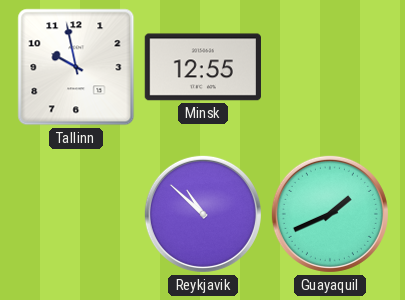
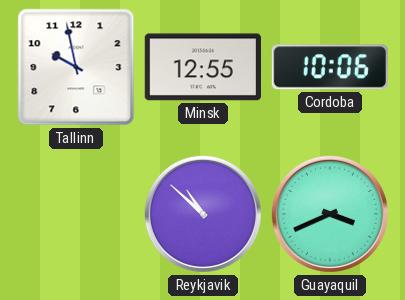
Cordoba: none -> 10:06 (330, 67)
Guayaquil: 1:41 -> 3:41 (330, 214)
